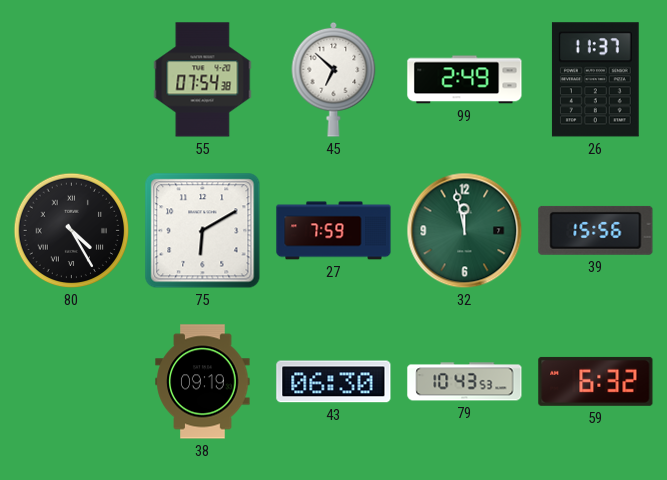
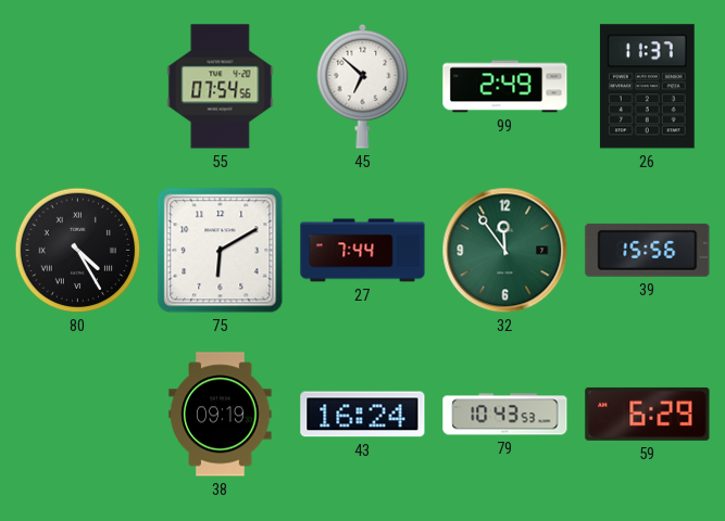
55: 07:54:38 -> 07:54:56 (221, 87)
27: 7:59 -> 7:44 (363, 251)
32: 11:58 -> 11:54 (505, 251)
43: 06:30 -> 16:24 (363, 415)
59: 6:32 -> 6:29 (648, 414)
